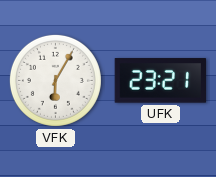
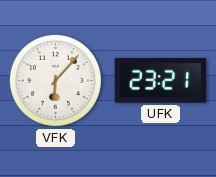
VFK: 6:05 -> 6:07 (55, 80)
